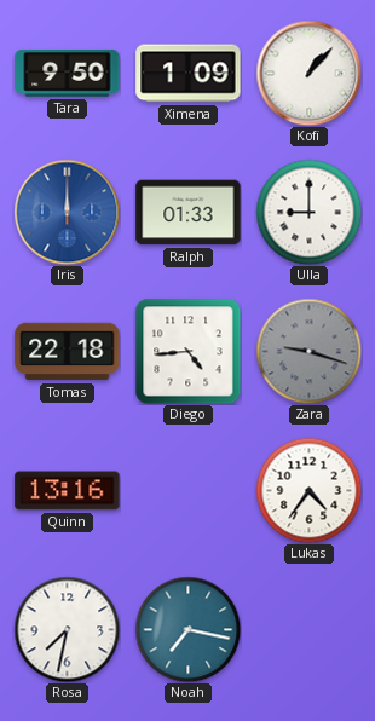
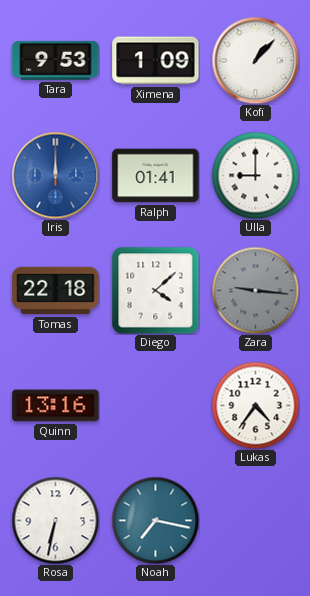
Tara: 9:50 -> 9:53 (56, 60)
Ralph: 01:33 -> 01:41 (156, 176)
Diego: 4:44 -> 4:08 (155, 290)
Zara: 9:18 -> 9:16 (255, 290)
Rosa: 7:32 -> 6:32 (55, 520)
